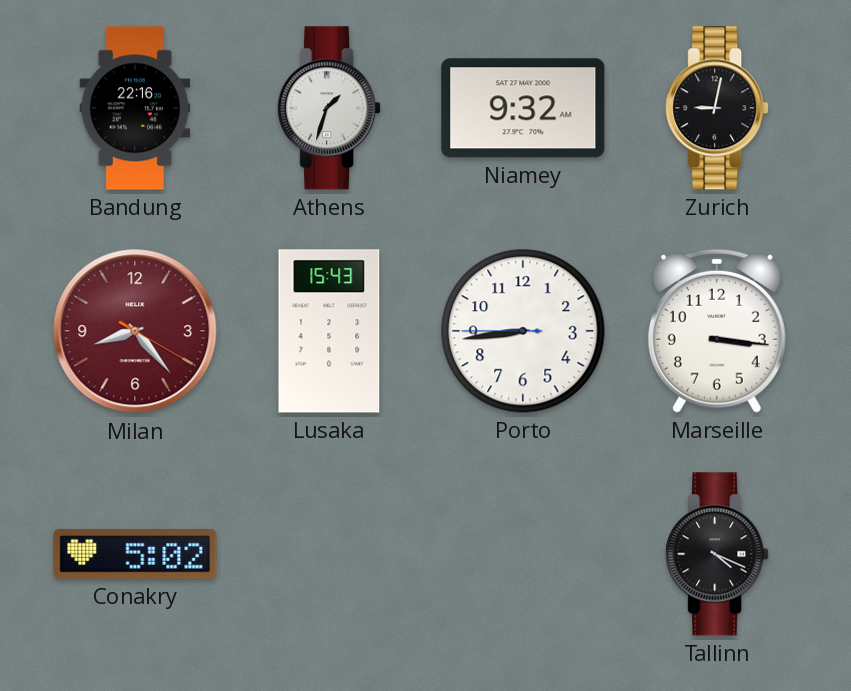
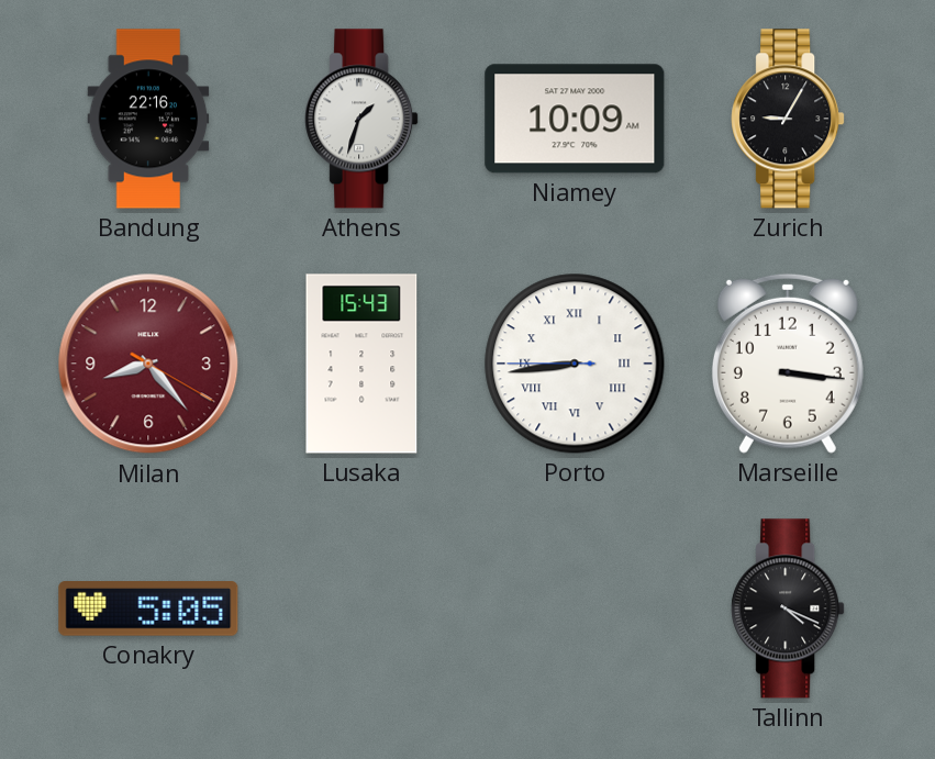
Niamey: 9:32 -> 10:09 (575, 119)
Zurich: 9:02 -> 9:05 (788, 119)
Porto numerals: Arabic -> Roman (575, 364)
Conakry: 5:02 -> 5:05 (148, 610)
